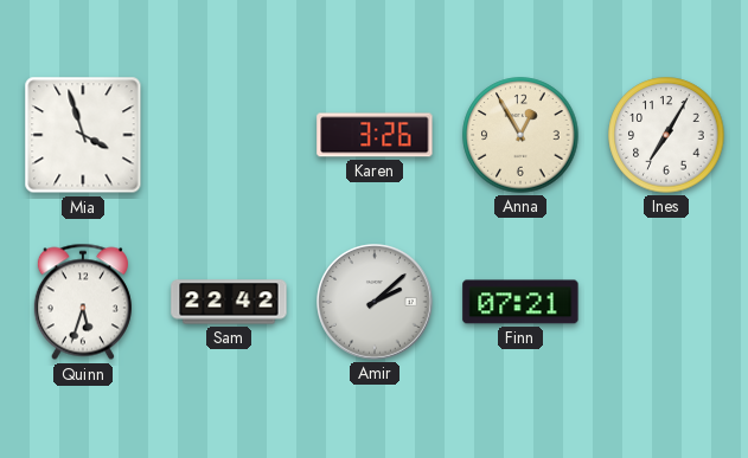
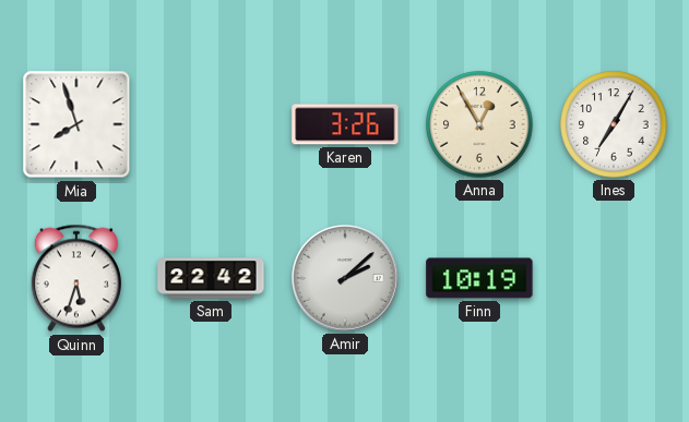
Mia: 3:57 -> 7:57 (76, 124)
Finn: 07:21 -> 10:19 (479, 278)
